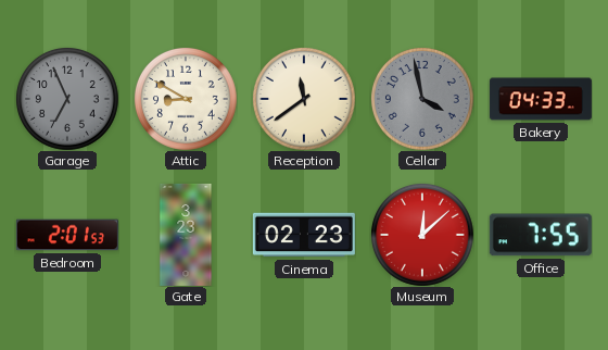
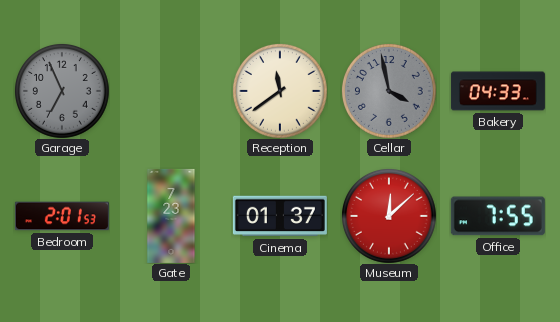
Attic: 8:50 -> none (186, 99)
Gate: 3:23 -> 7:23 (171, 216)
Cinema: 02:23 -> 01:37 (280, 216)
